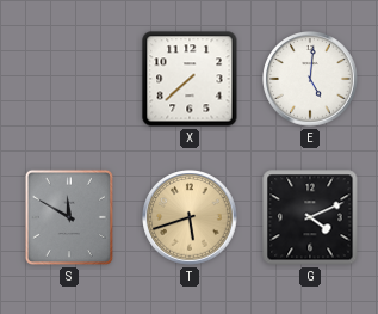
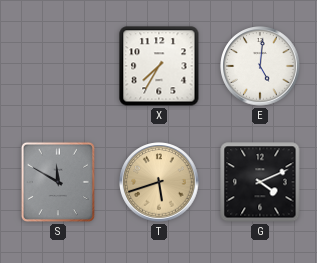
X: 7:38 -> 7:35 (159, 66)
